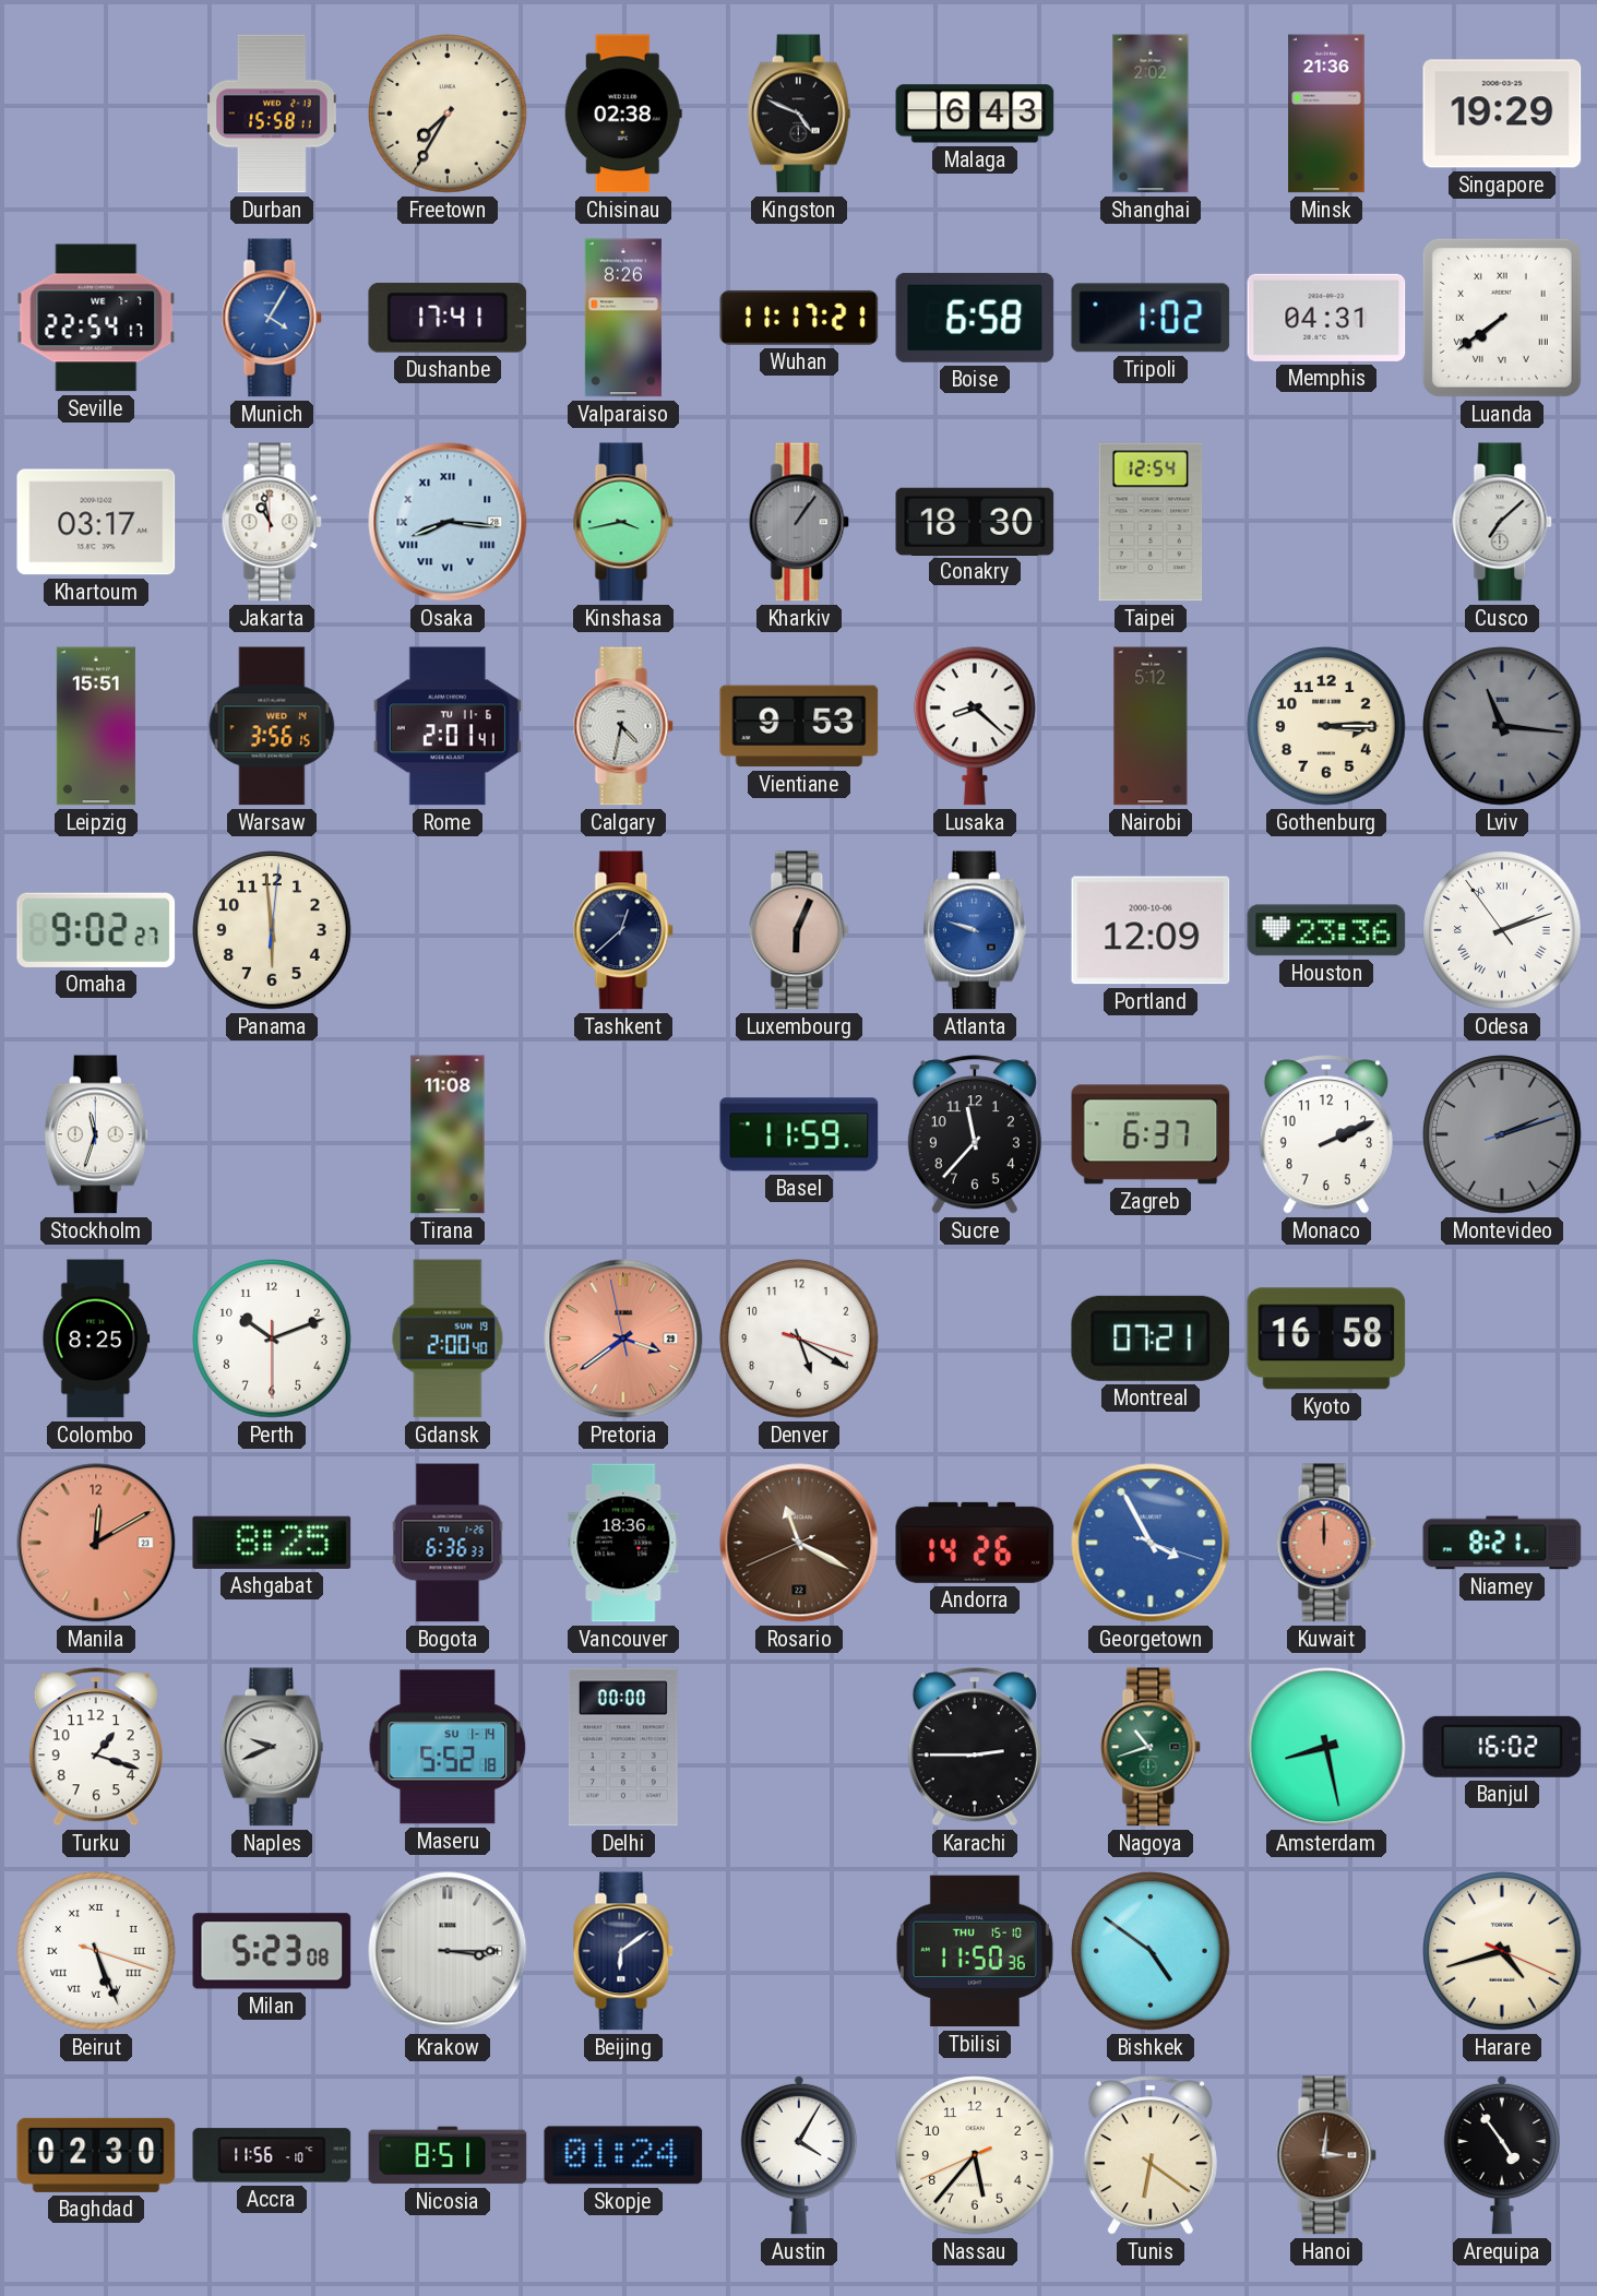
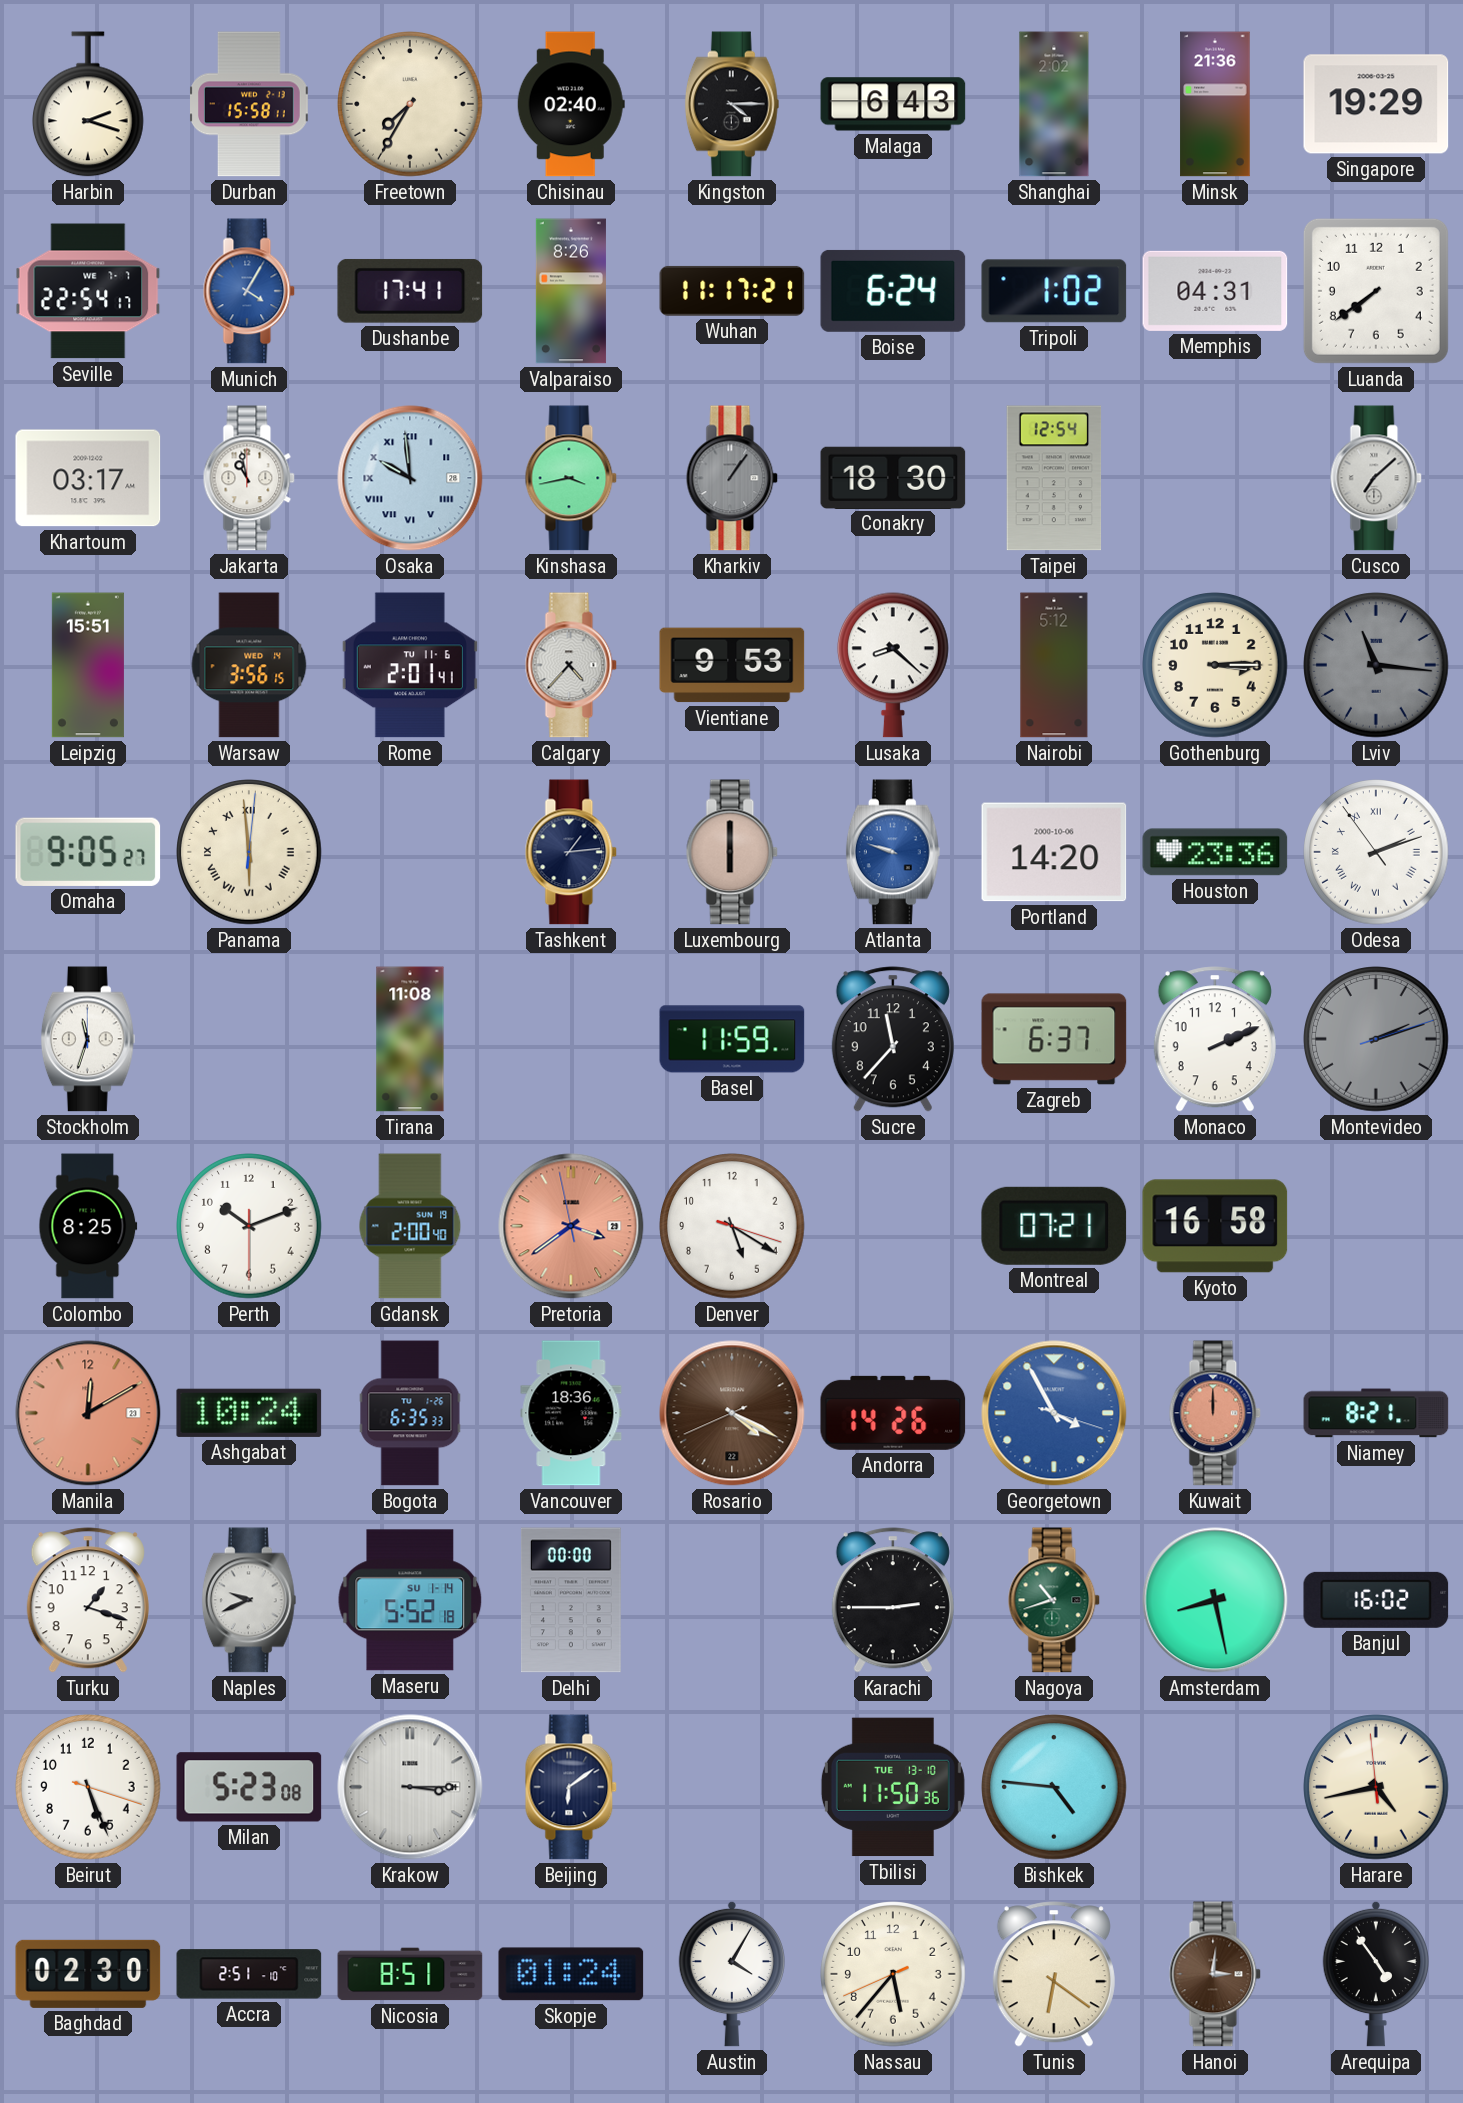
Harbin: none -> 2:18 (88, 104)
Chisinau: 02:38 -> 02:40 (571, 104)
Kingston: 4:49 -> 4:15 (732, 104)
Boise: 6:58 -> 6:24 (893, 291)
Luanda numerals: Roman -> Arabic (1376, 291)
Osaka: 8:16 -> 9:59 (410, 478)
Calgary: 4:32 -> 4:37 (571, 665)
Omaha: 9:02 -> 9:05 (88, 852)
Panama numerals: Arabic -> Roman (249, 852)
Tashkent: 12:38 -> 1:14 (571, 852)
Luxembourg: 6:04 -> 6:00 (732, 852)
Portland: 12:09 -> 14:20 (1054, 852)
Ashgabat: 8:25 -> 10:24 (249, 1413)
Bogota: 6:36 -> 6:35 (410, 1413)
Rosario: 11:19 -> 4:19 (732, 1413)
Beirut numerals: Roman -> Arabic (88, 1787)
Tbilisi date: THU 15-10 -> TUE 13-10 (893, 1787)
Bishkek: 4:51 -> 4:46 (1054, 1787)
Harare: 4:42:19 -> 4:42:59 (1376, 1787)
Accra: 11:56 -> 2:51 (249, 1974)
